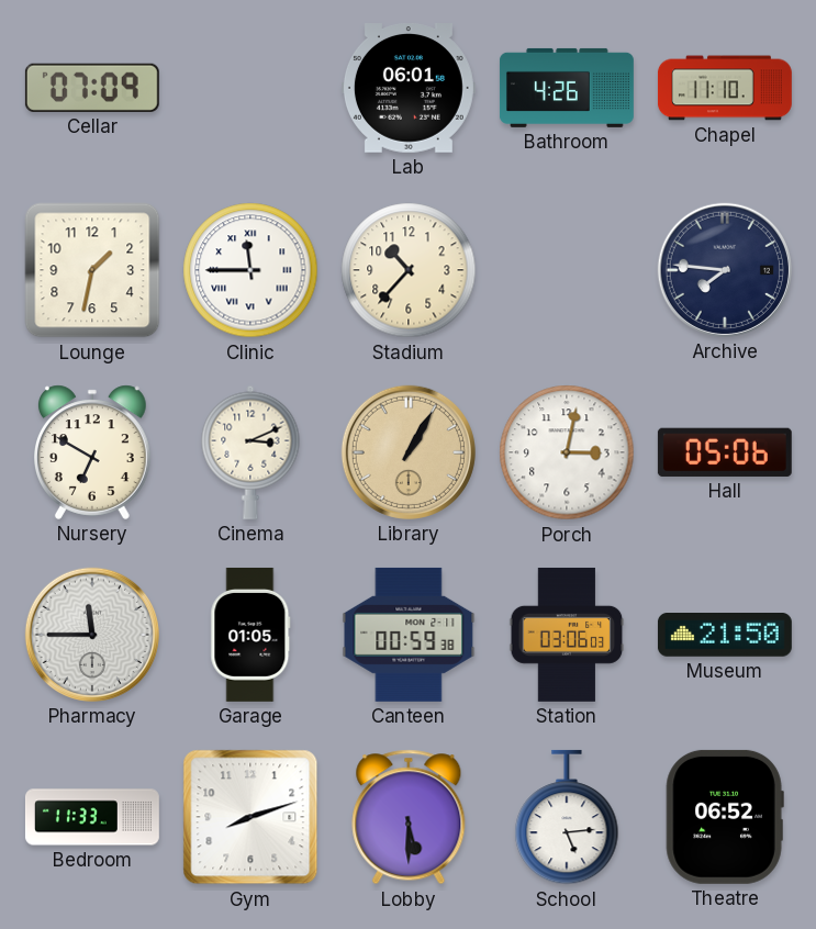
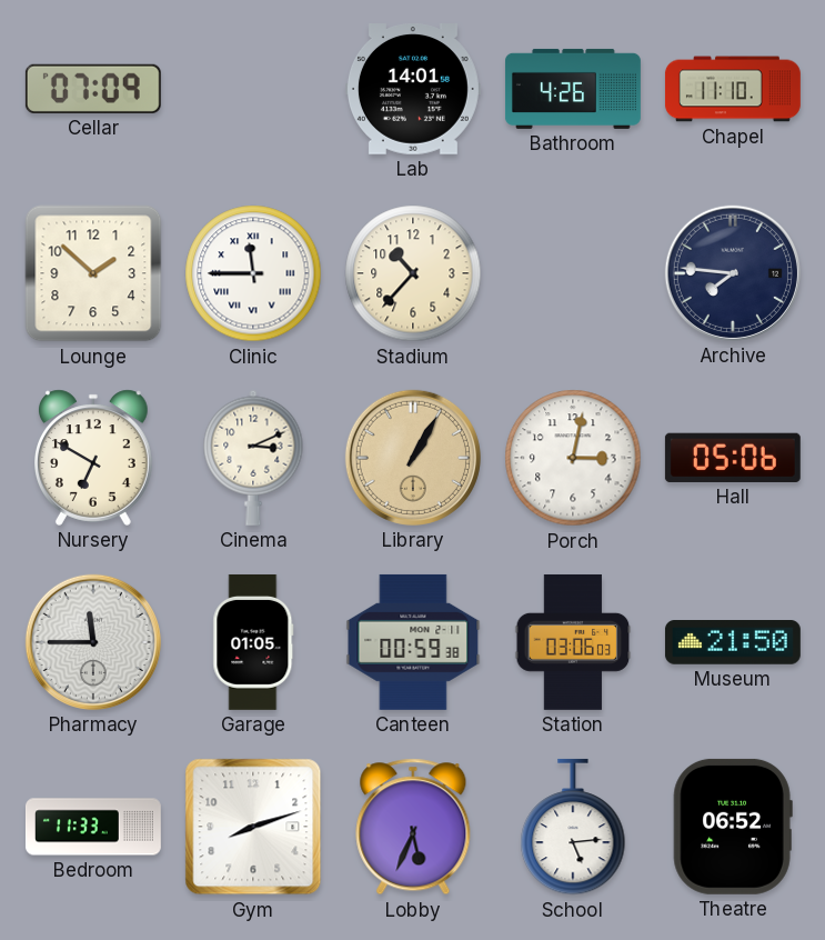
Lab: 06:01 -> 14:01 (413, 90)
Lounge: 1:32 -> 1:52 (93, 273)
Lobby: 5:30 -> 5:34 (413, 827)
